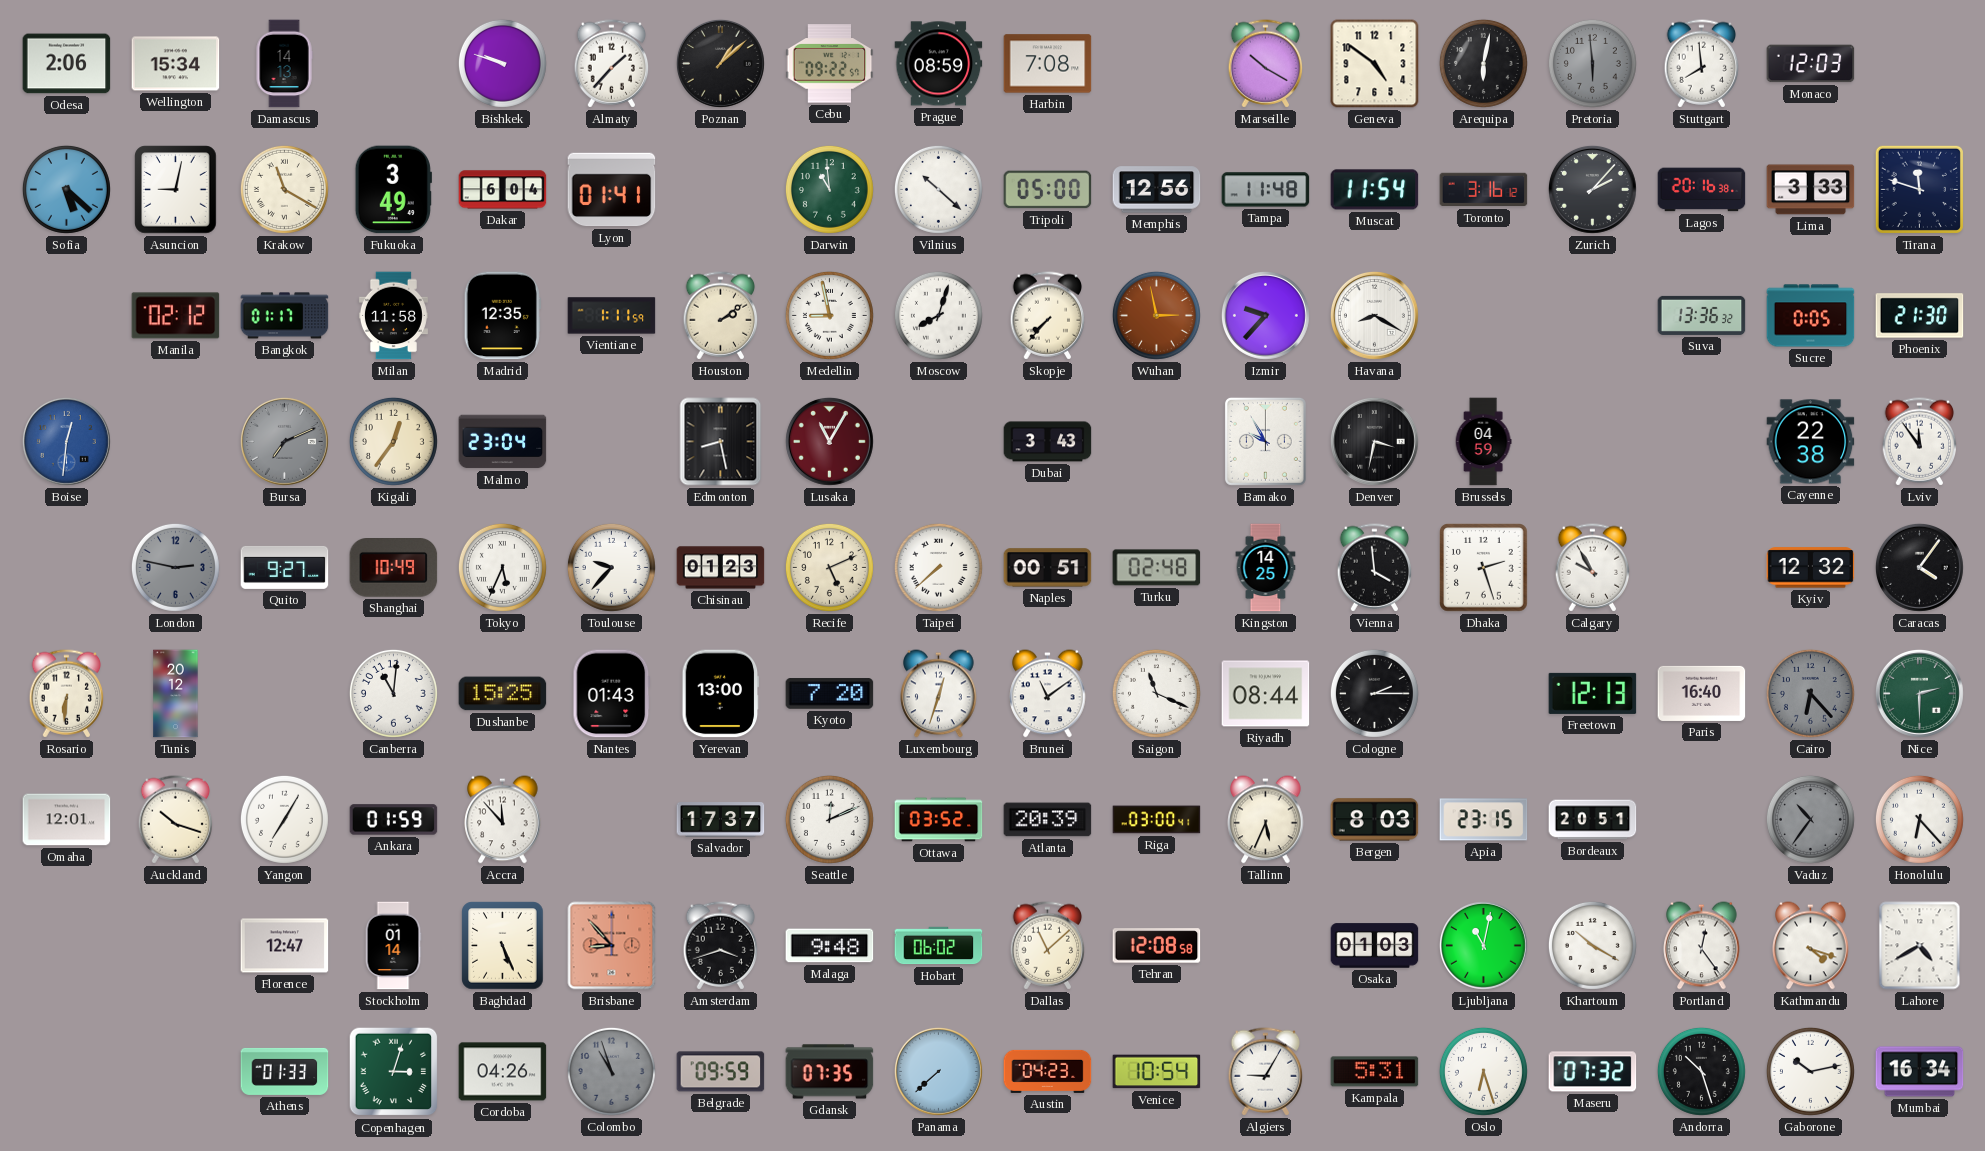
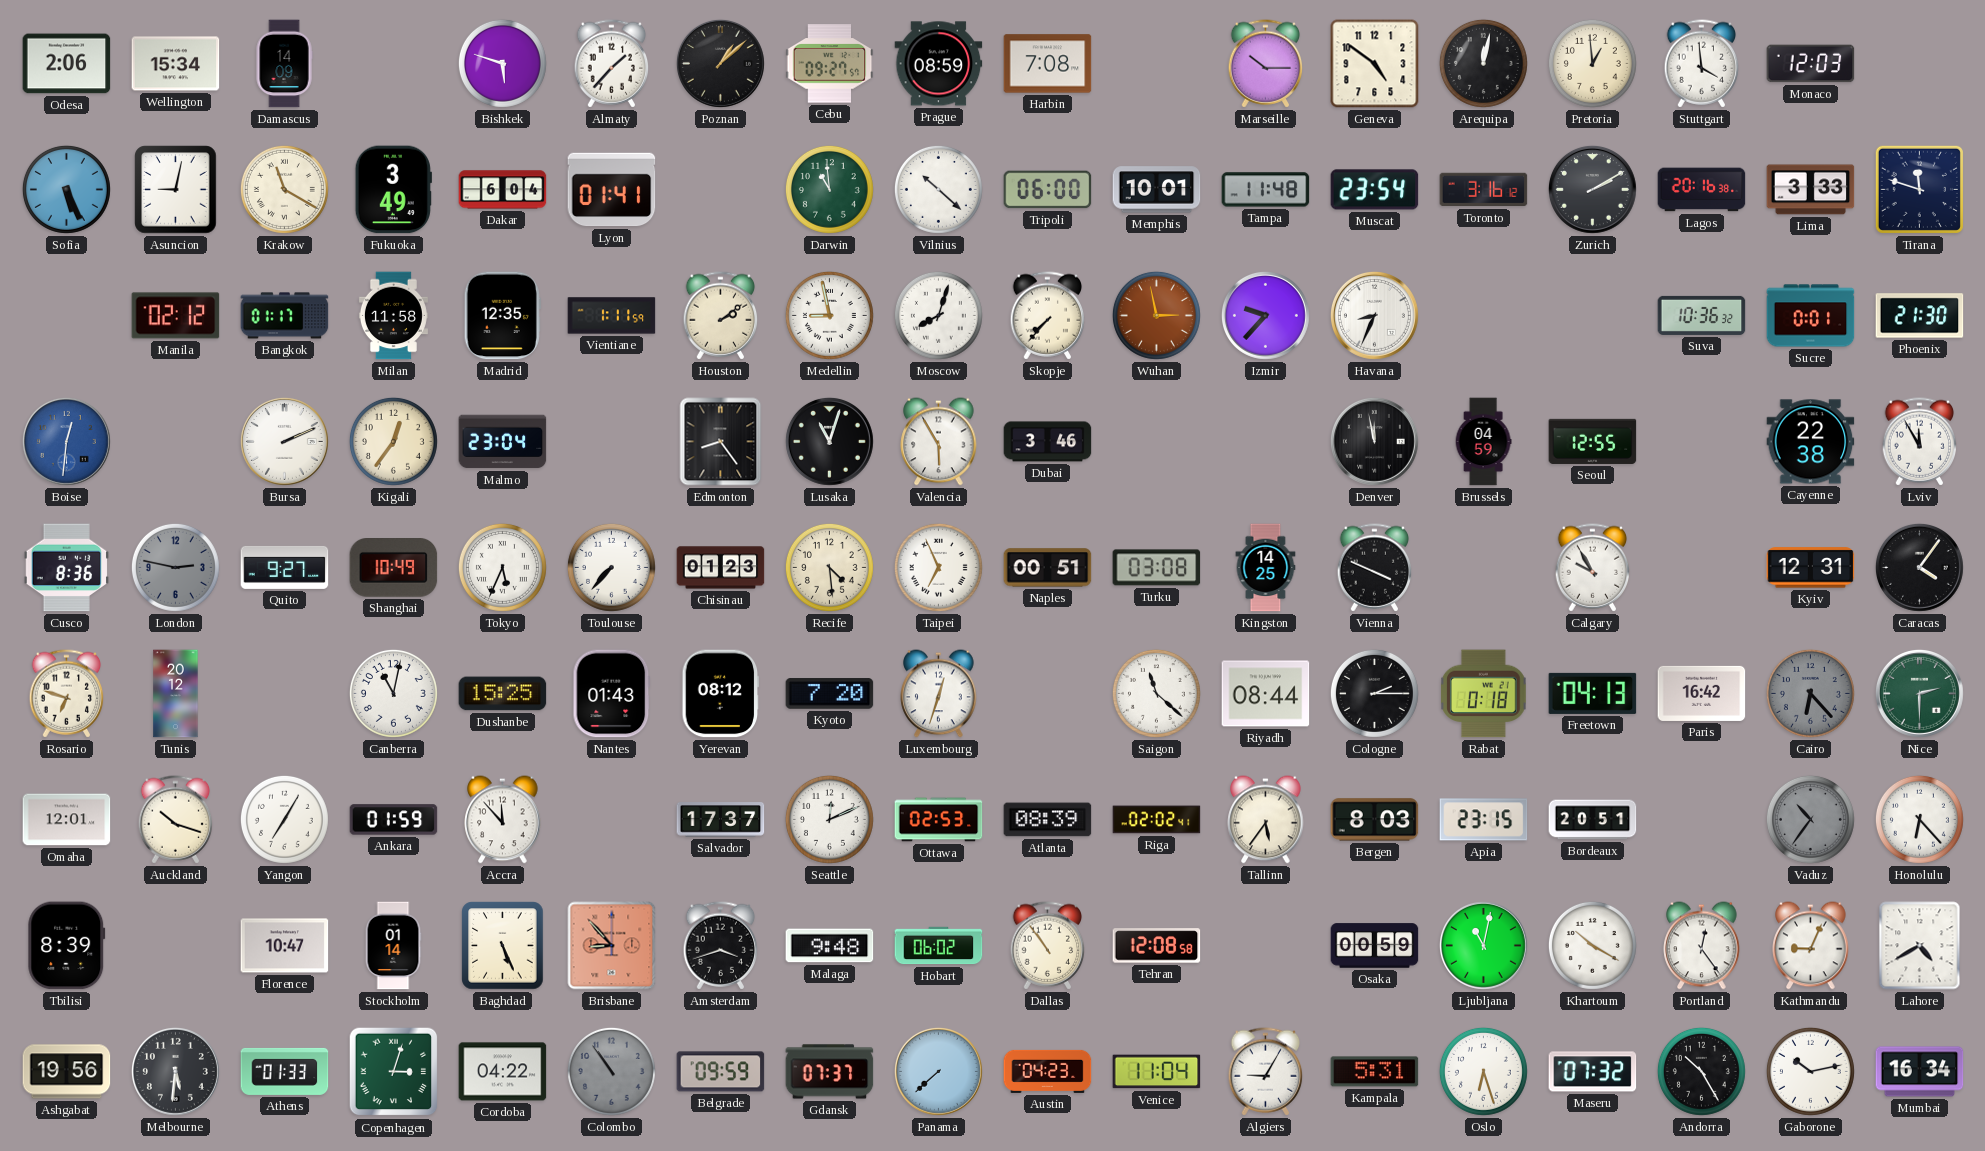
Damascus: 14:13 -> 14:09 (284, 64)
Bishkek: 9:48 -> 5:48 (502, 63)
Cebu: 09:22 -> 09:27 (830, 64)
Marseille: 10:20 -> 10:15 (1266, 64)
Arequipa: 6:02 -> 12:02 (1483, 63)
Pretoria: 5:59 -> 12:59 (1592, 63)
Pretoria dial: grey -> cream (1592, 63)
Stuttgart: 7:59 -> 3:59 (1702, 64)
Sofia: 5:22 -> 5:26 (66, 189)
Tripoli: 05:00 -> 06:00 (1048, 190)
Memphis: 12:56 -> 10:01 (1157, 190)
Muscat: 11:54 -> 23:54 (1375, 190)
Zurich: 2:07 -> 2:10 (1592, 189)
Havana: 8:20 -> 8:34 (1374, 315)
Suva: 13:36 -> 10:36 (1702, 315)
Sucre: 0:05 -> 0:01 (1811, 316)
Bursa: 7:11 -> 2:11 (284, 441)
Bursa dial: grey -> white (284, 441)
Edmonton: 8:28 -> 8:24 (721, 442)
Lusaka: 11:05 -> 11:03 (829, 441)
Lusaka dial: burgundy -> black (829, 441)
Valencia: none -> 5:55 (939, 442)
Dubai: 3:43 -> 3:46 (1048, 442)
Bamako: 9:55 -> none (1265, 441)
Denver: 3:32 -> 11:58 (1374, 441)
Seoul: none -> 12:55 (1593, 441)
Lviv: 11:54 -> 11:55 (1920, 442)
Cusco: none -> 8:36 (67, 568)
Toulouse: 9:37 -> 7:37 (611, 567)
Recife: 5:11 -> 4:29 (829, 567)
Taipei: 7:38 -> 6:56 (938, 567)
Turku: 02:48 -> 03:08 (1157, 568)
Vienna: 3:59 -> 3:49 (1375, 568)
Dhaka: 2:27 -> none (1484, 568)
Kyiv: 12:32 -> 12:31 (1811, 568)
Rosario: 6:31 -> 6:48 (67, 694)
Canberra: 11:01 -> 11:02 (393, 693)
Yerevan: 13:00 -> 08:12 (721, 694)
Brunei: 11:09 -> none (1048, 694)
Saigon: 11:19 -> 11:22 (1156, 693)
Rabat: none -> 0:18 (1484, 694)
Freetown: 12:13 -> 04:13 (1593, 693)
Paris: 16:40 -> 16:42 (1702, 693)
Ottawa: 03:52 -> 02:53 (939, 820)
Atlanta: 20:39 -> 08:39 (1048, 820)
Riga: 03:00 -> 02:02 (1157, 820)
Tallinn: 5:34 -> 5:36 (1266, 820)
Tbilisi: none -> 8:39 (67, 946)
Florence: 12:47 -> 10:47 (285, 946)
Dallas: 11:08 -> 10:54 (1048, 946)
Osaka: 01:03 -> 00:59 (1375, 946)
Kathmandu: 4:18 -> 9:04 (1811, 946)
Ashgabat: none -> 19:56 (67, 1072)
Melbourne: none -> 5:31 (175, 1071)
Cordoba: 04:26 -> 04:22 (503, 1072)
Colombo: 10:57 -> 10:54 (611, 1071)
Gdansk: 07:35 -> 07:37 (830, 1072)
Venice: 10:54 -> 11:04 (1157, 1072)
Andorra: 10:27 -> 10:25 (1701, 1071)
